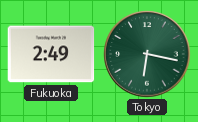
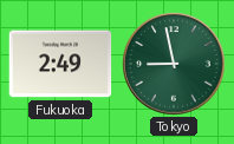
Tokyo: 6:17 -> 8:58 (174, 64)
